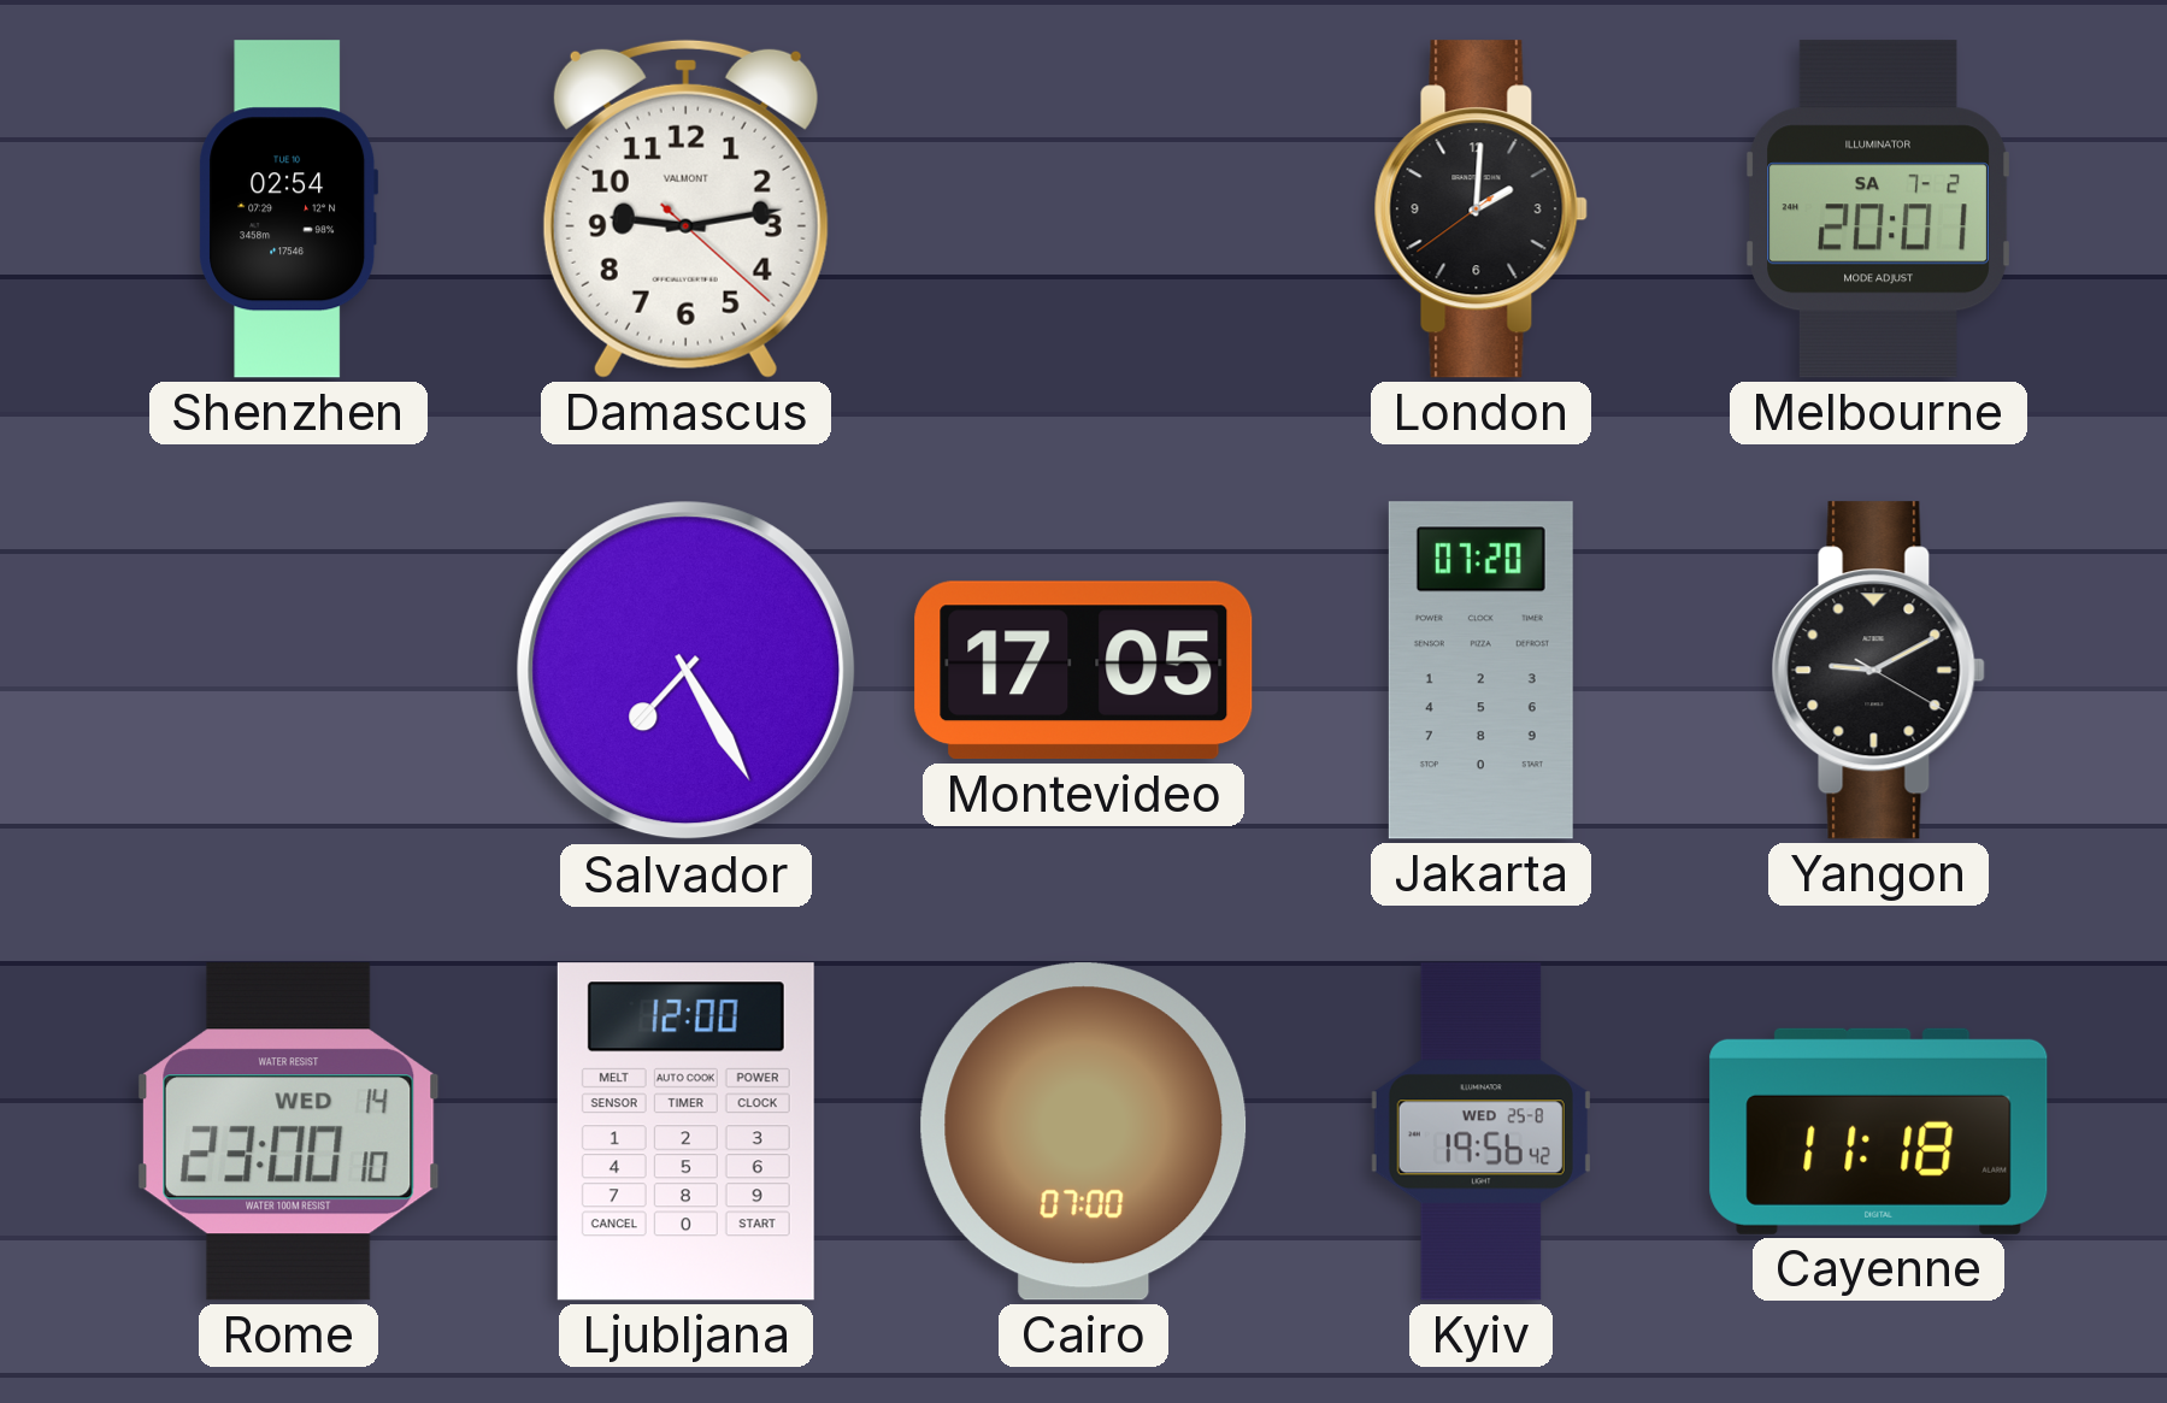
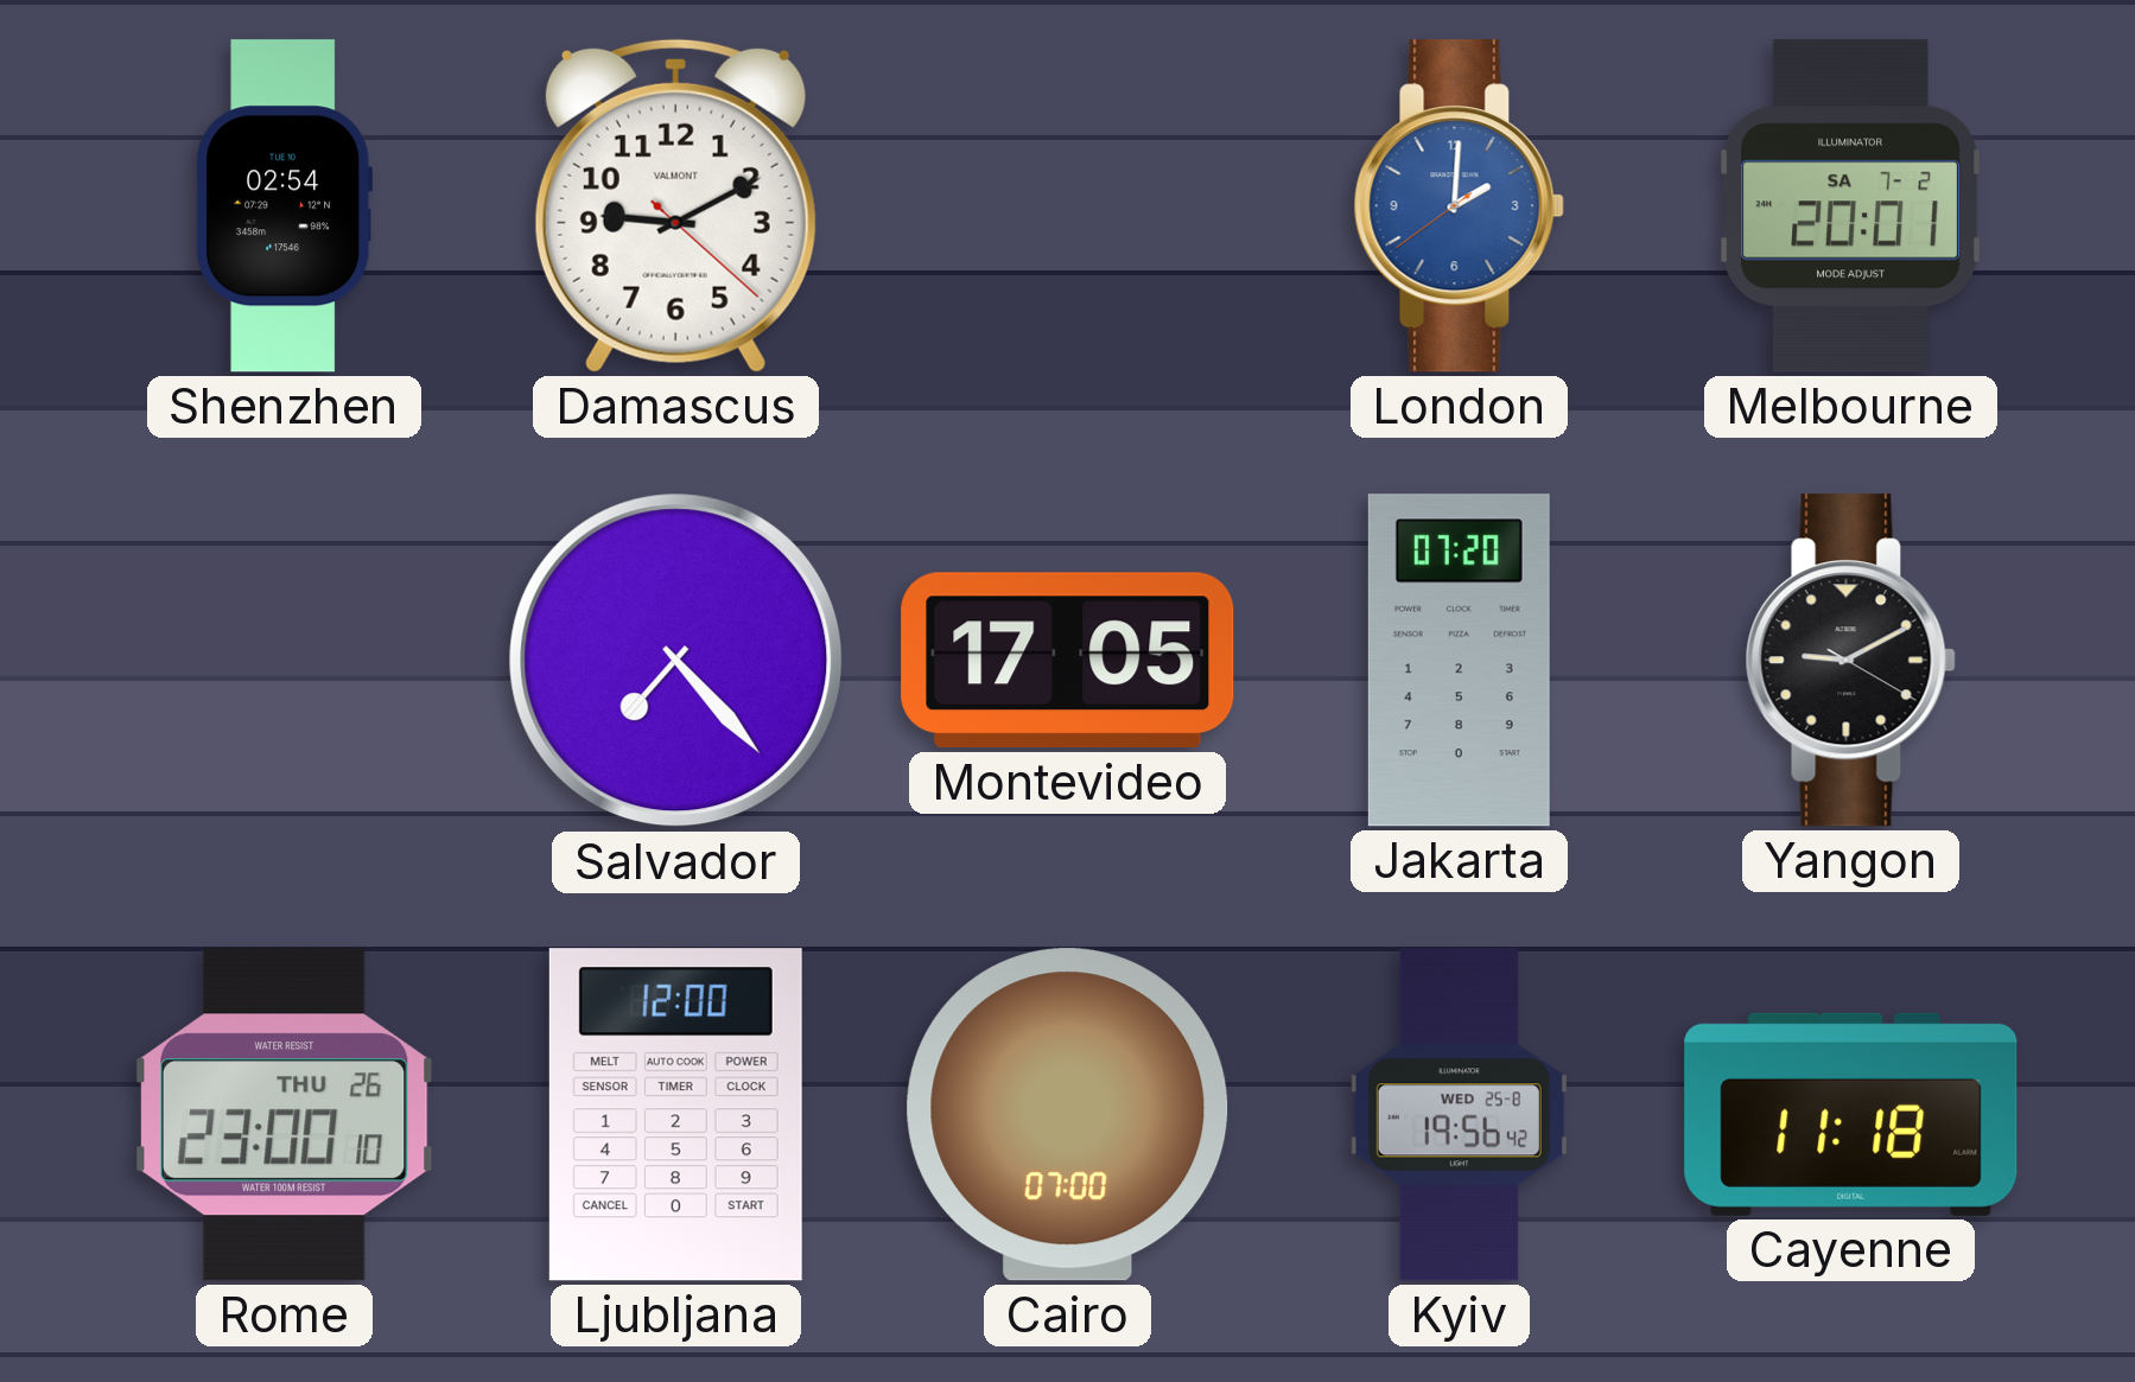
Damascus: 9:13 -> 9:10 (675, 205)
London dial: black -> blue (1459, 206)
Salvador: 7:25 -> 7:23 (676, 661)
Rome date: WED 14 -> THU 26 (285, 1115)
